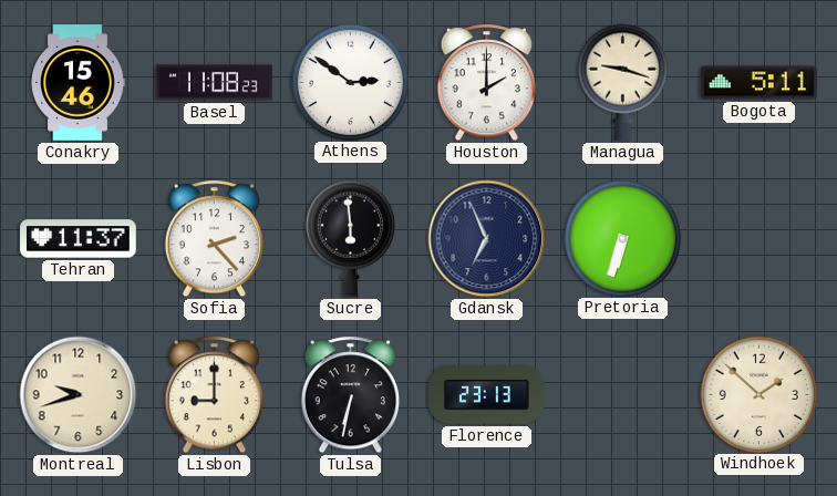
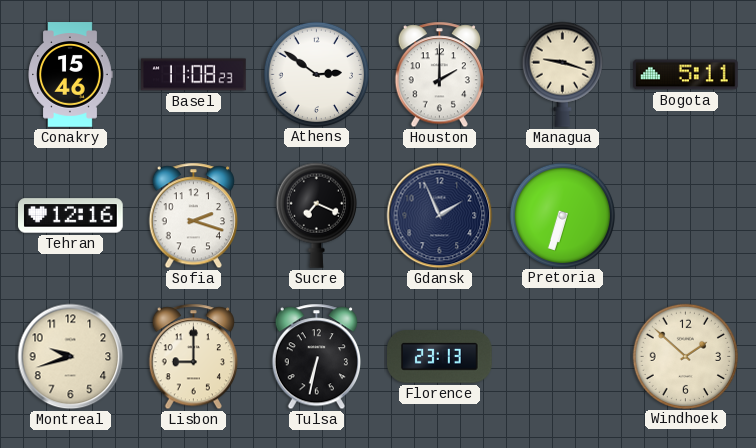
Tehran: 11:37 -> 12:16 (71, 216)
Sofia: 2:23 -> 2:18 (193, 216)
Sucre: 5:59 -> 7:19 (316, 215)
Gdansk: 6:56 -> 1:56 (440, 216)
